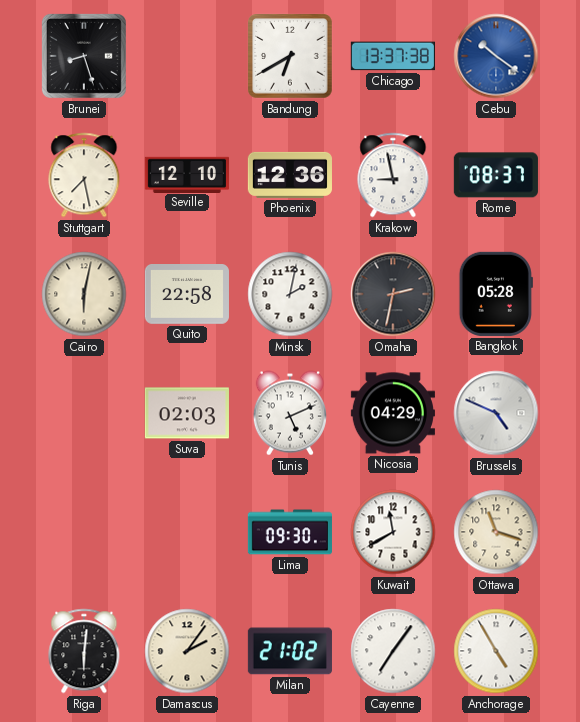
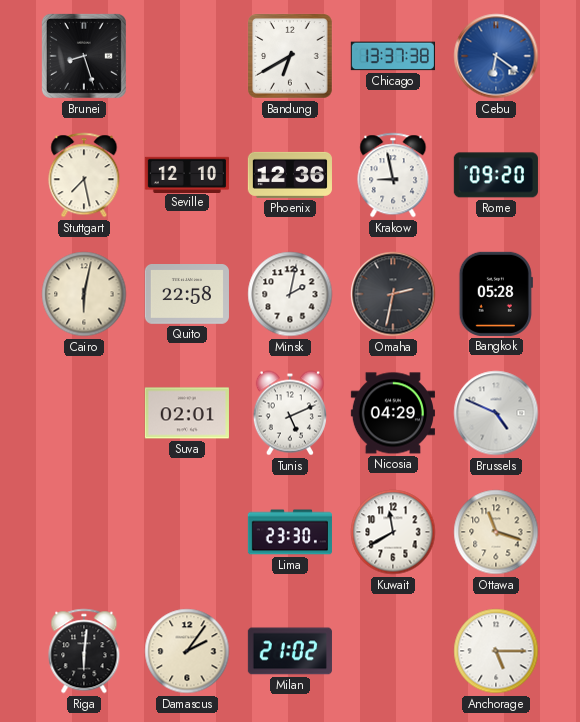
Cebu: 10:21 -> 6:21 (496, 56)
Rome: 08:37 -> 09:20 (496, 175)
Suva: 02:03 -> 02:01 (187, 413)
Lima: 09:30 -> 23:30 (290, 532)
Cayenne: 7:06 -> none (393, 651)
Anchorage: 4:55 -> 5:15 (496, 651)
